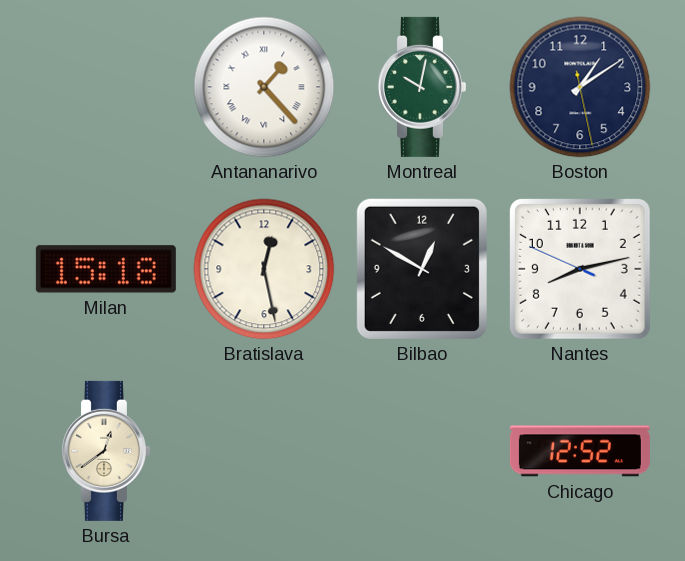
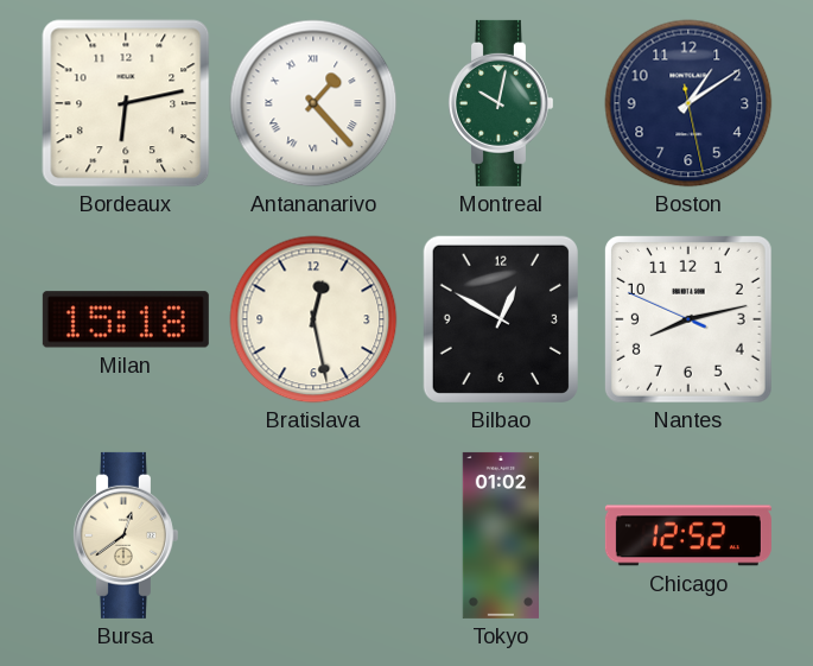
Bordeaux: none -> 6:13 (126, 103)
Tokyo: none -> 01:02 (500, 535)
